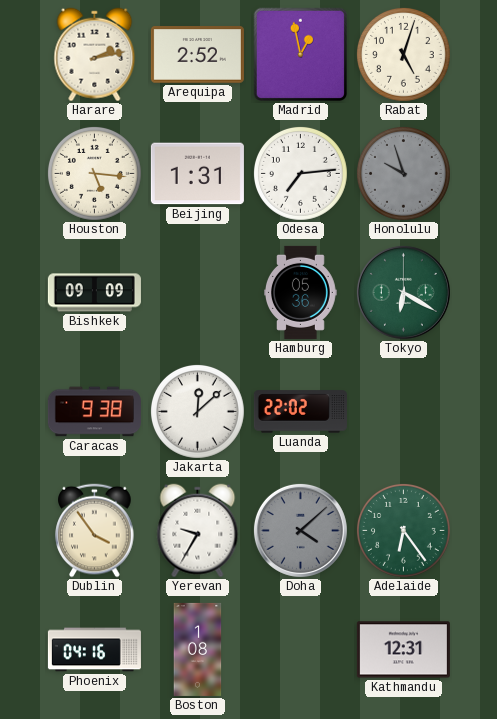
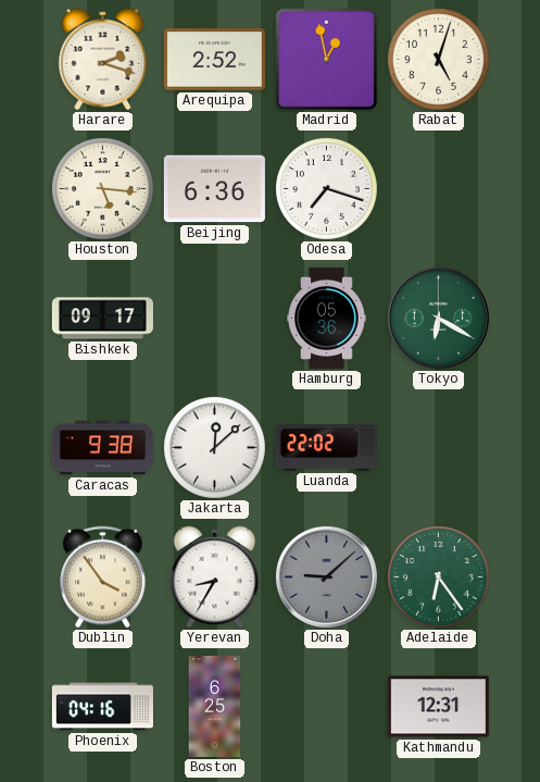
Harare: 2:13 -> 2:18 (103, 60)
Beijing: 1:31 -> 6:36 (214, 189)
Odesa: 7:14 -> 7:18 (326, 188)
Honolulu: 9:57 -> none (403, 173)
Bishkek: 09:09 -> 09:17 (102, 319)
Yerevan: 9:35 -> 8:35 (215, 578)
Doha: 4:08 -> 9:08 (326, 576)
Boston: 1:08 -> 6:25 (215, 706)
